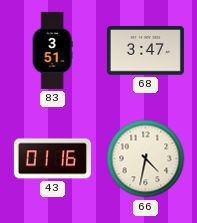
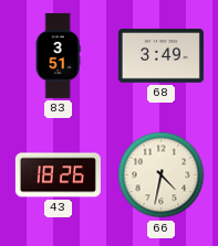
68: 3:47 -> 3:49 (160, 56)
43: 01:16 -> 18:26 (58, 175)
